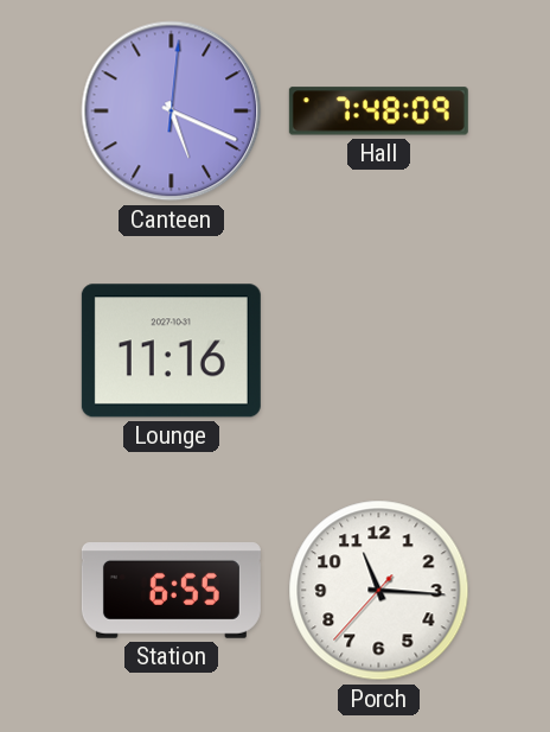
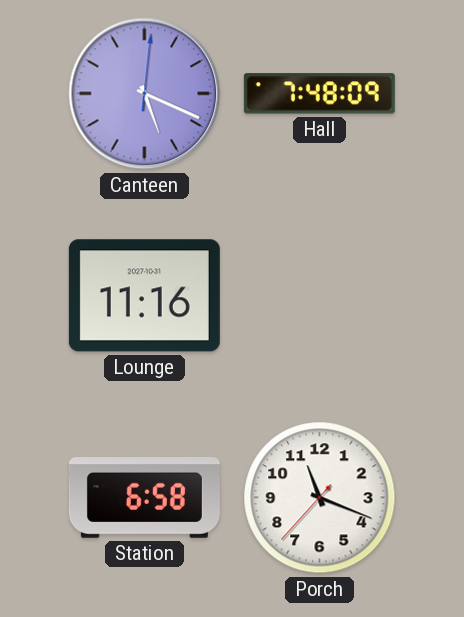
Station: 6:55 -> 6:58 (144, 498)
Porch: 11:15 -> 11:18 (320, 498)
